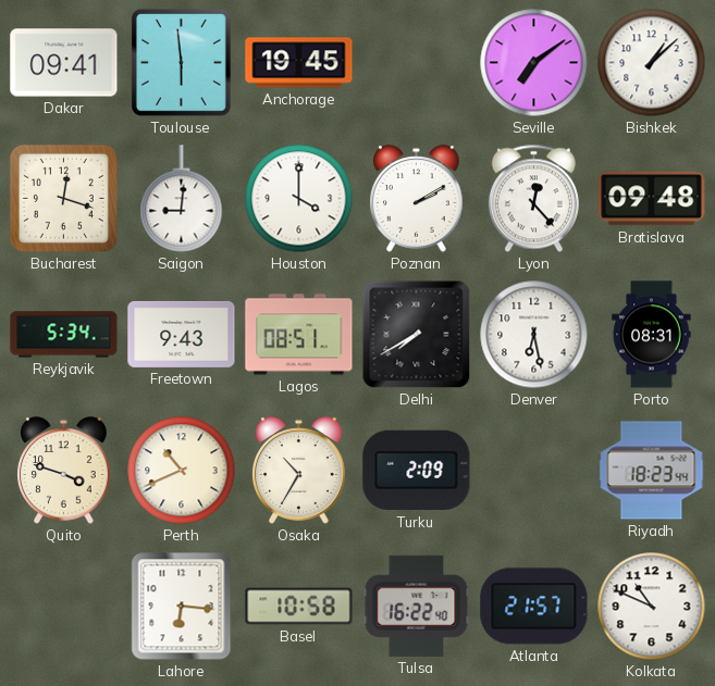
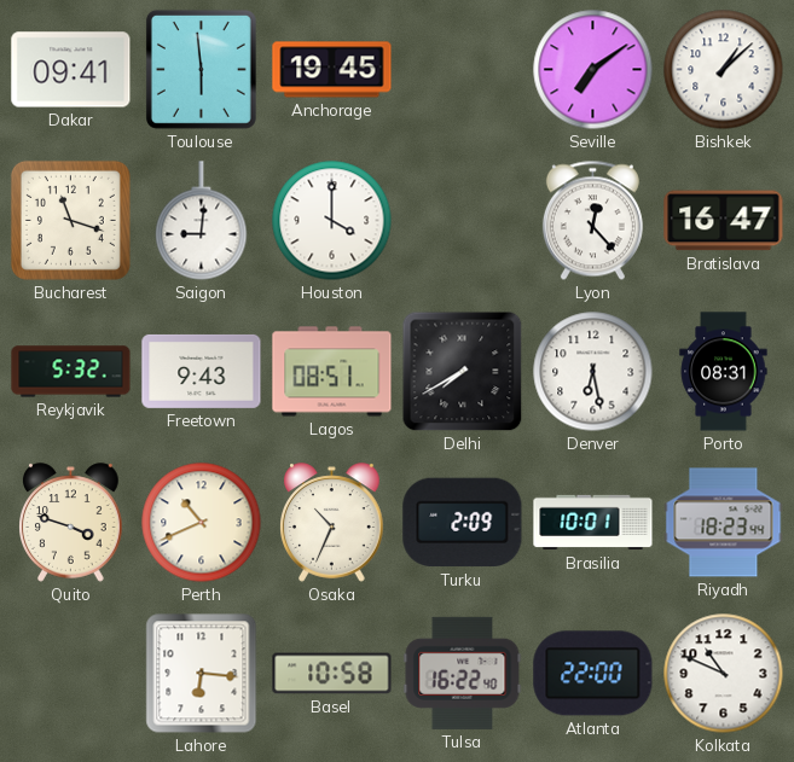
Bucharest: 12:18 -> 11:18 (70, 220)
Poznan: 2:10 -> none (417, 199)
Bratislava: 09:48 -> 16:47 (724, 221)
Reykjavik: 5:34 -> 5:32 (71, 372)
Osaka: 10:35 -> 10:34 (332, 523)
Brasilia: none -> 10:01 (593, 523)
Atlanta: 21:57 -> 22:00 (593, 674)
